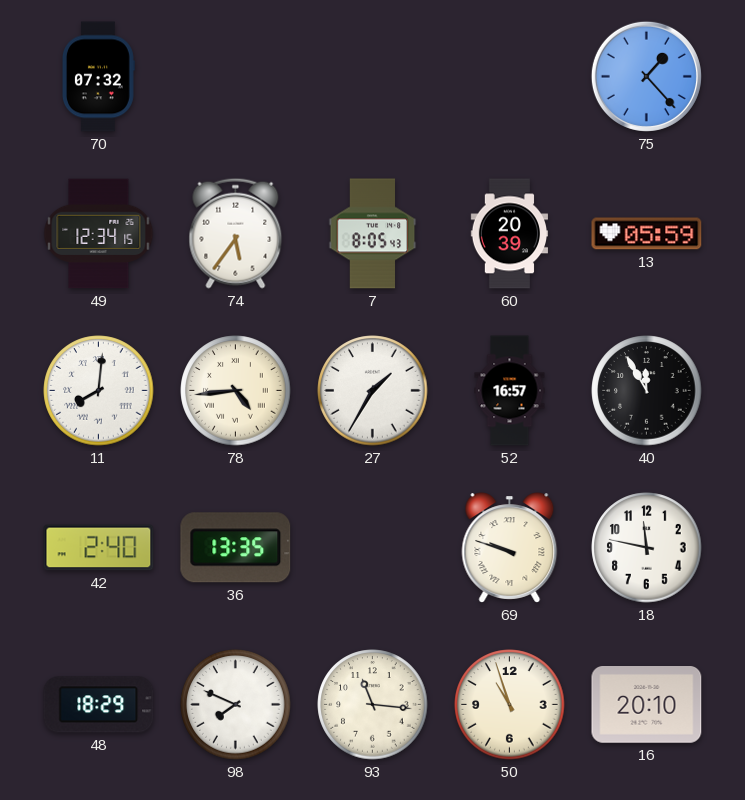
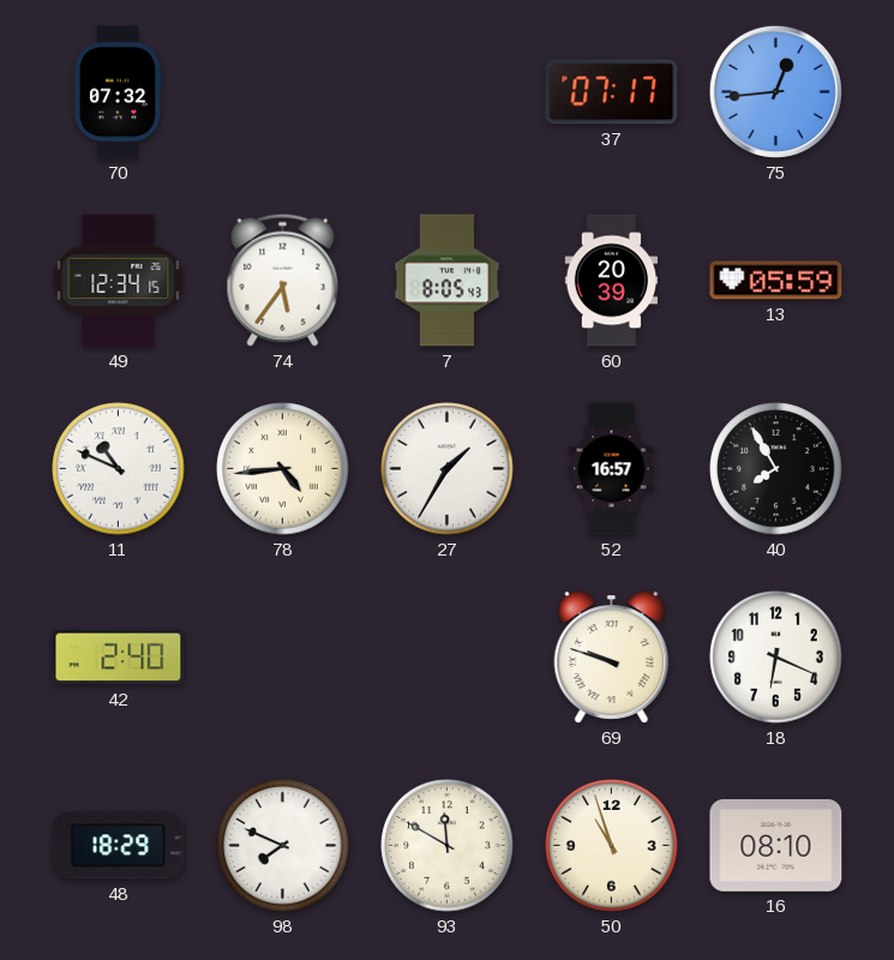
37: none -> 07:17 (612, 92)
75: 1:23 -> 12:44 (775, 91)
11: 8:01 -> 10:49 (119, 469)
40: 11:55 -> 7:55 (776, 469)
36: 13:35 -> none (236, 548)
18: 11:47 -> 6:19 (776, 658)
93: 11:16 -> 11:50 (448, 846)
16: 20:10 -> 08:10 (776, 846)
